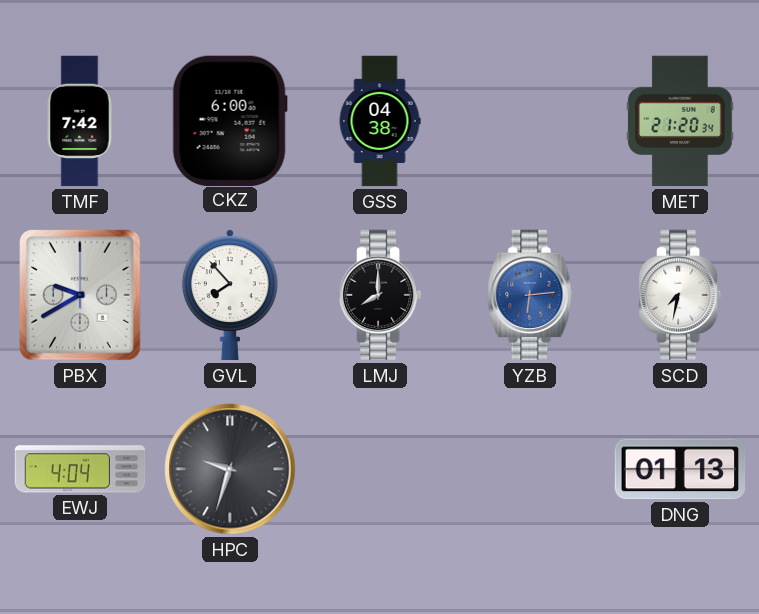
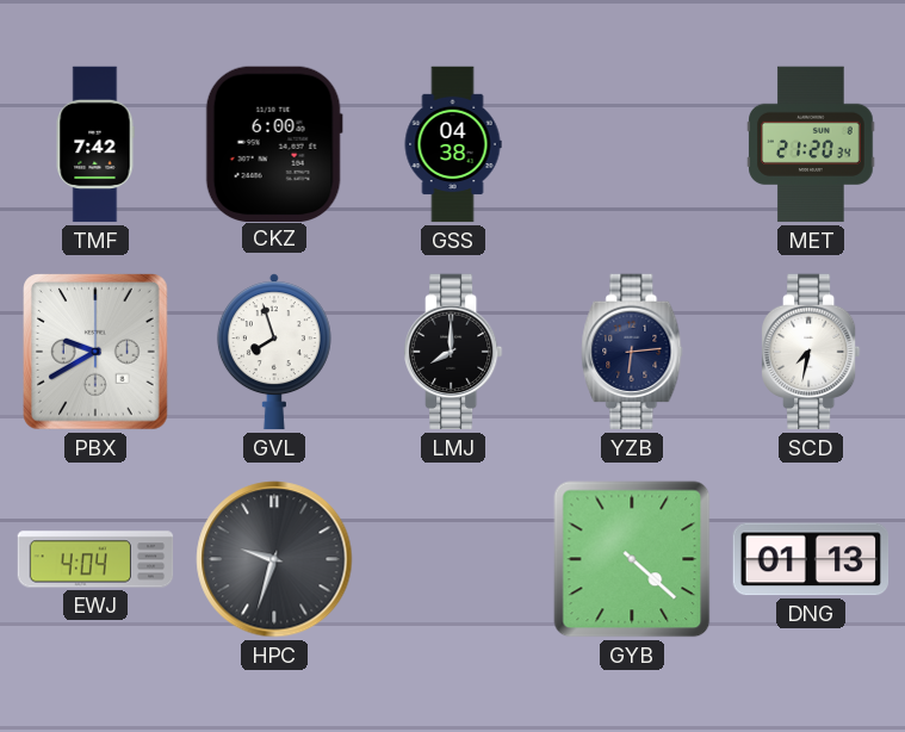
GVL: 7:53 -> 7:57 (274, 352)
YZB dial: blue -> navy (632, 352)
GYB: none -> 4:22 (632, 559)
